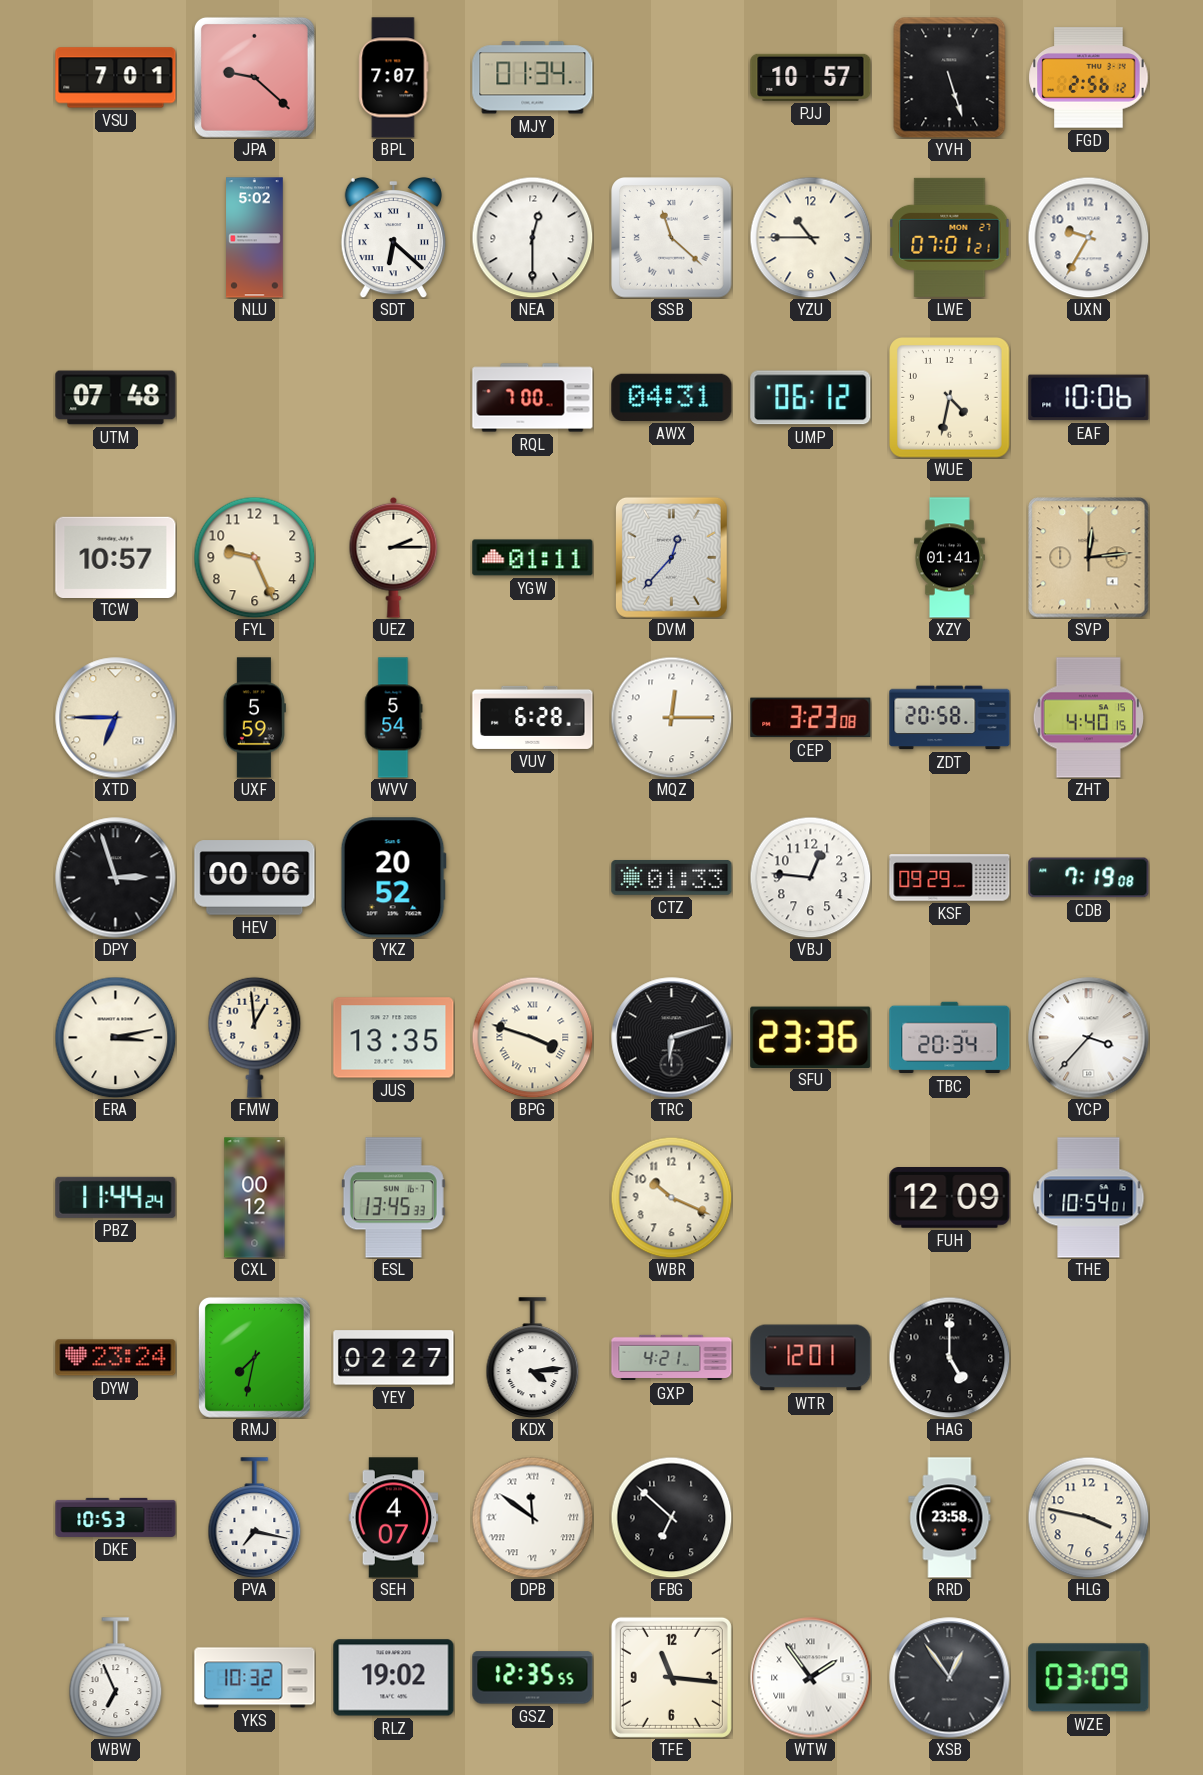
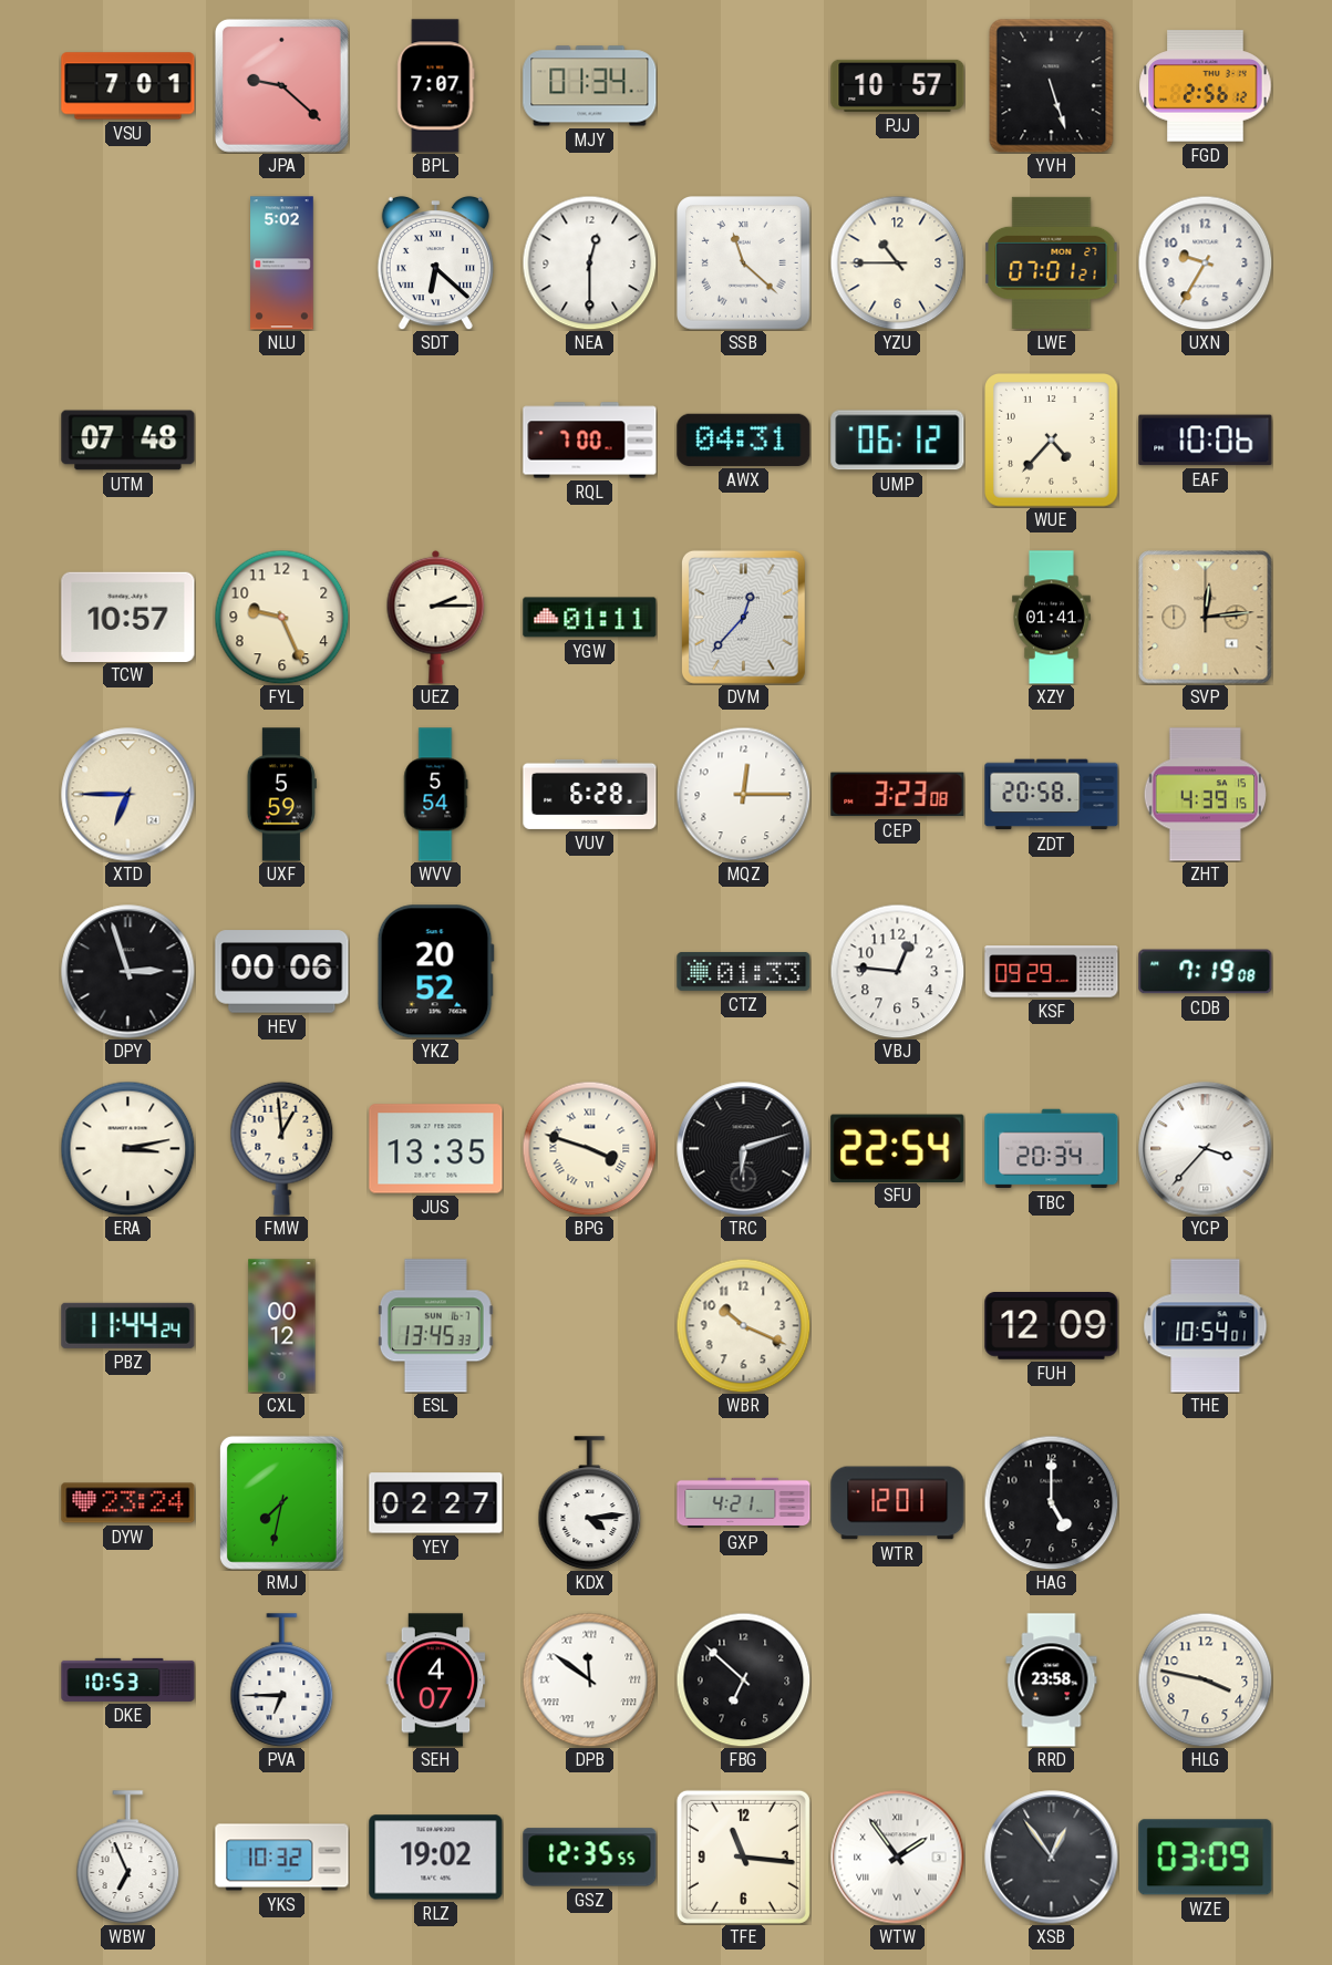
WUE: 4:32 -> 4:37 (1052, 441)
ZHT: 4:40 -> 4:39 (1206, 795)
SFU: 23:36 -> 22:54 (898, 1148)
PVA: 7:17 -> 6:45 (282, 1680)
